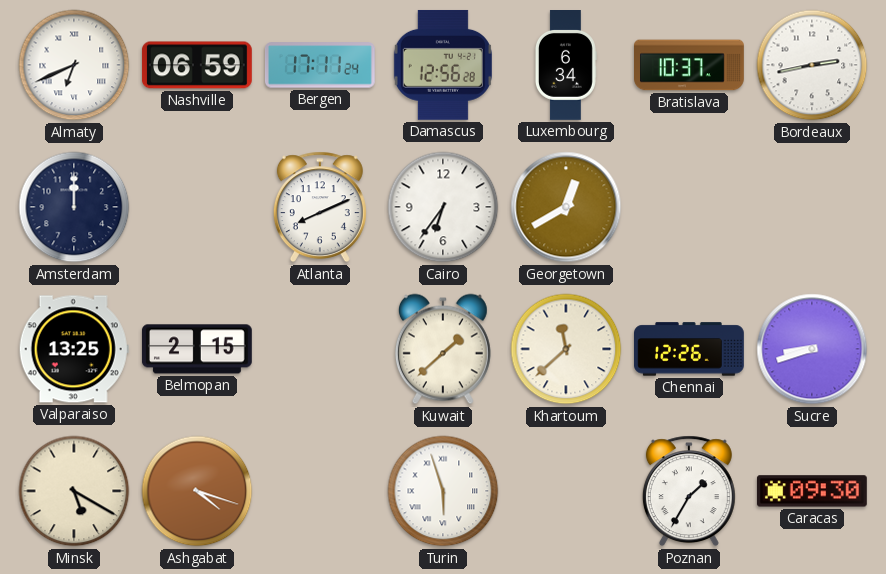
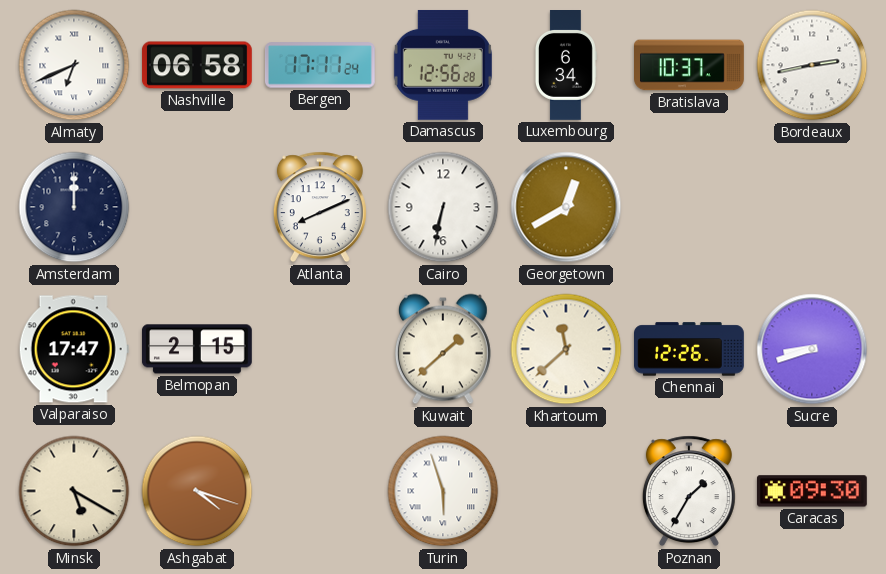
Nashville: 06:59 -> 06:58 (198, 65)
Cairo: 6:36 -> 6:32 (443, 207)
Valparaiso: 13:25 -> 17:47 (74, 349)
